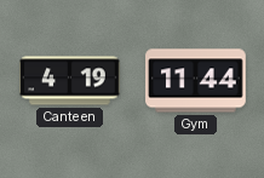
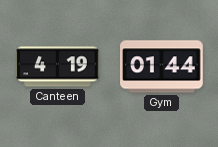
Gym: 11:44 -> 01:44 (162, 67)
